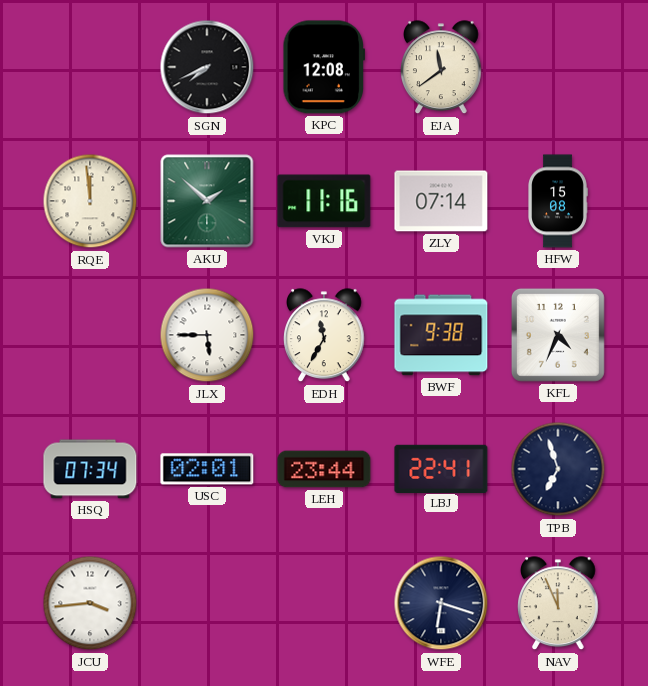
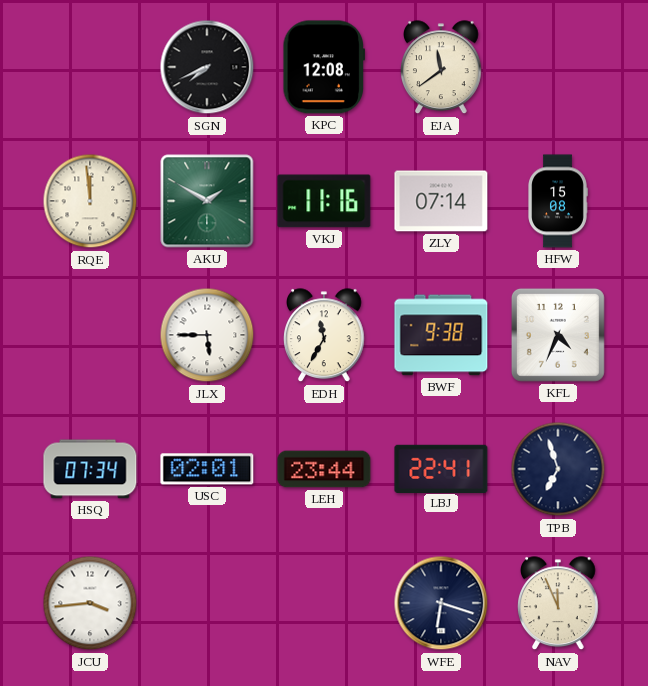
AKU: 1:52 -> 1:50 (207, 201)
